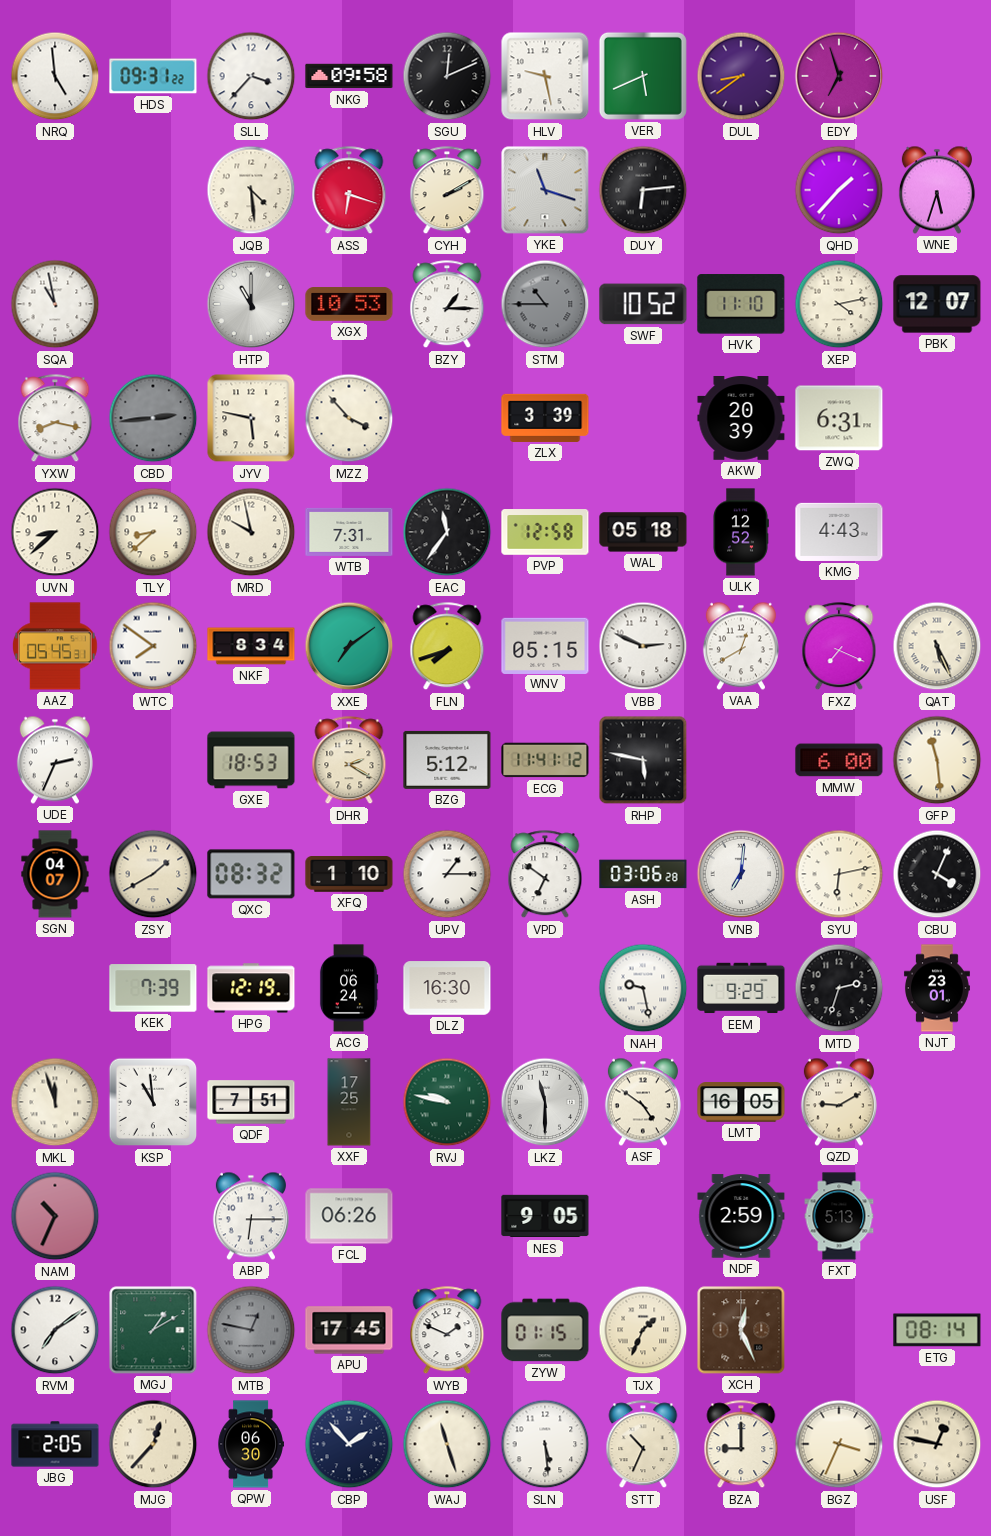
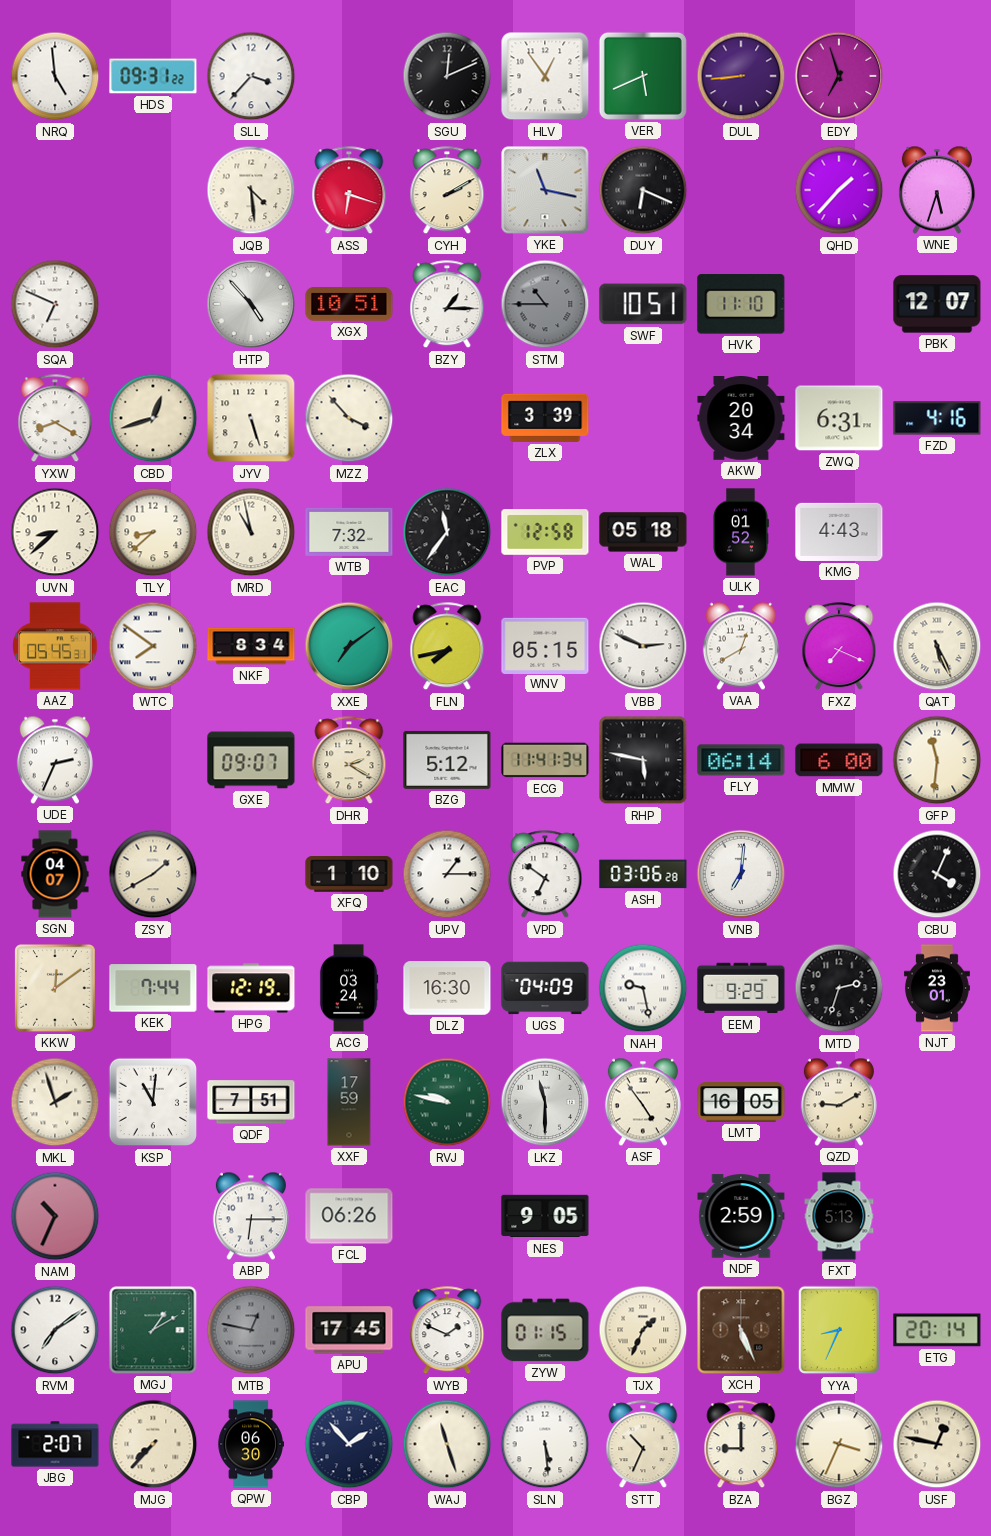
NKG: 09:58 -> none (349, 76)
HLV: 9:28 -> 12:54 (545, 76)
DUL: 8:39 -> 8:44 (741, 76)
YKE: 11:18 -> 11:17 (545, 190)
DUY: 6:14 -> 6:19 (643, 190)
SQA: 10:58 -> 6:49 (55, 304)
HTP: 11:00 -> 4:53 (251, 304)
XGX: 10:53 -> 10:51 (349, 305)
SWF: 10:52 -> 10:51 (643, 304)
XEP: 4:13 -> none (839, 304)
YXW: 8:17 -> 8:20 (55, 419)
CBD: 2:44 -> 12:42 (153, 418)
CBD dial: grey -> cream (153, 418)
JYV: 5:47 -> 5:27 (251, 418)
AKW: 20:39 -> 20:34 (741, 418)
FZD: none -> 4:16 (937, 418)
MRD: 9:58 -> 10:58 (251, 532)
WTB: 7:31 -> 7:32 (349, 532)
ULK: 12:52 -> 01:52 (741, 532)
FLN: 7:42 -> 7:43 (447, 647)
GXE: 18:53 -> 09:07 (251, 760)
ECG: 11:41:12 -> 11:41:34 (545, 760)
FLY: none -> 06:14 (741, 760)
GFP: 11:29 -> 11:31 (937, 760)
QXC: 08:32 -> none (251, 874)
SYU: 6:13 -> none (839, 874)
KKW: none -> 12:09 (56, 989)
KEK: 7:39 -> 7:44 (153, 988)
ACG: 06:24 -> 03:24 (349, 988)
UGS: none -> 04:09 (545, 988)
MKL: 11:57 -> 1:57 (55, 1102)
KSP: 10:59 -> 11:01 (153, 1102)
XXF: 17:25 -> 17:59 (349, 1102)
ASF: 4:51 -> 4:54 (643, 1102)
XCH: 12:26 -> 5:26 (741, 1330)
YYA: none -> 8:34 (839, 1330)
ETG: 08:14 -> 20:14 (937, 1330)
JBG: 2:05 -> 2:07 (55, 1444)
MJG: 12:37 -> 7:37 (153, 1444)
